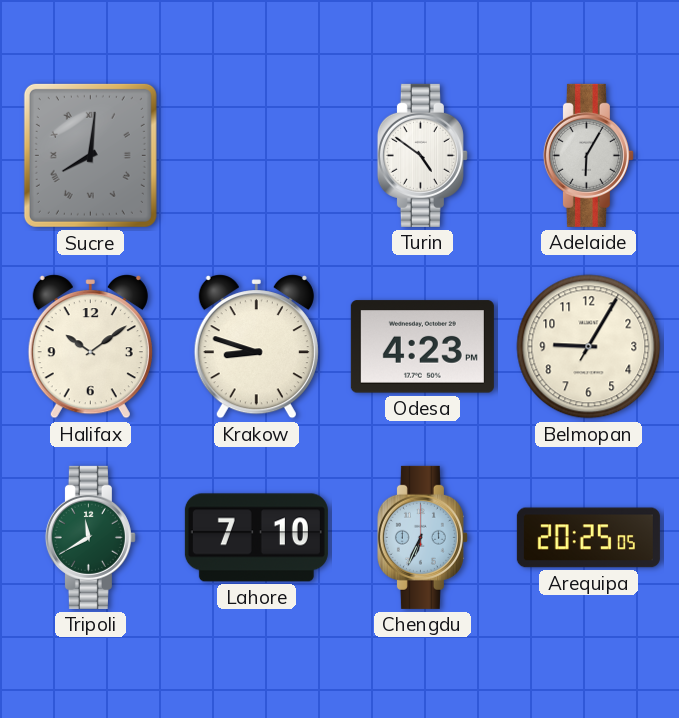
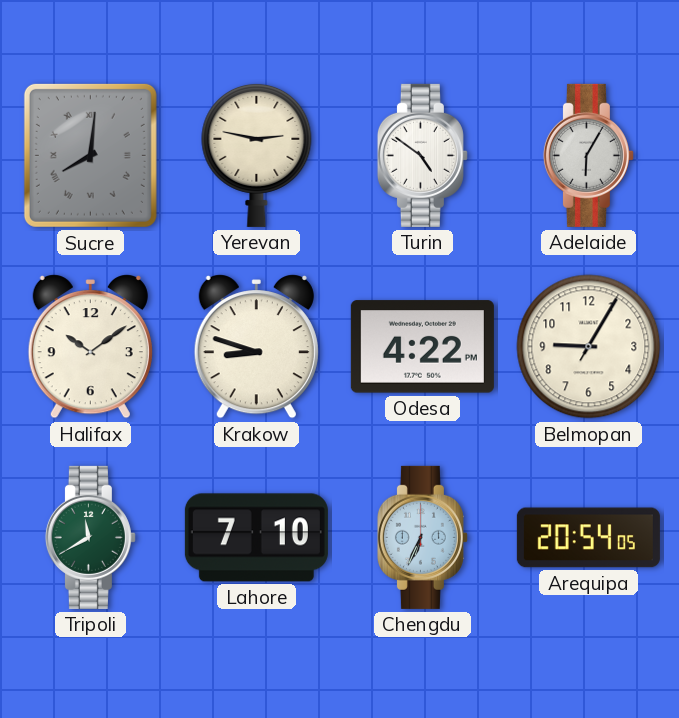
Yerevan: none -> 2:47 (257, 155)
Odesa: 4:23 -> 4:22 (422, 347)
Arequipa: 20:25 -> 20:54 (588, 538)
